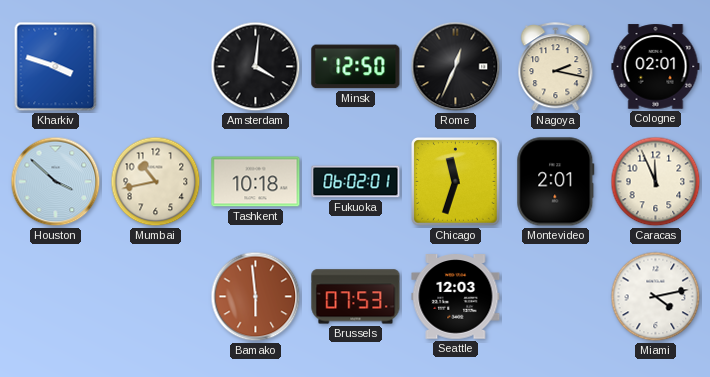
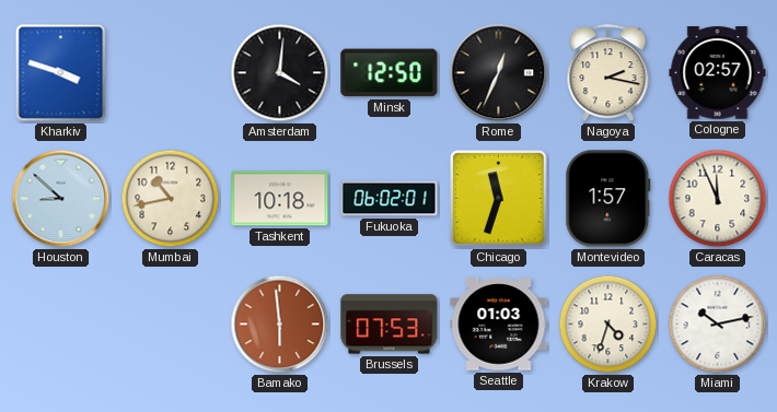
Cologne: 02:01 -> 02:57 (718, 73)
Houston: 3:52 -> 8:52 (61, 199)
Montevideo: 2:01 -> 1:57 (608, 199)
Seattle: 12:03 -> 01:03 (499, 325)
Krakow: none -> 4:33 (608, 325)
Miami: 4:13 -> 10:13 (718, 325)
